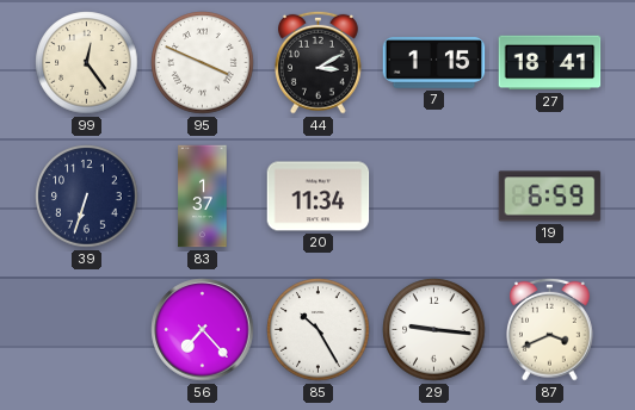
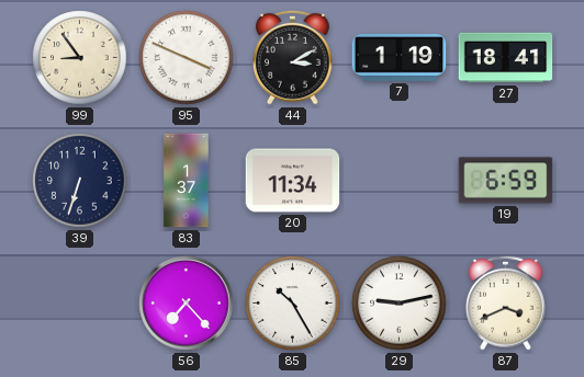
99: 12:24 -> 8:54 (80, 58)
7: 1:15 -> 1:19 (400, 58)
29: 9:16 -> 9:13 (400, 304)
